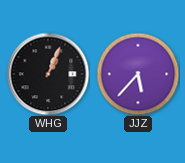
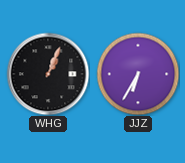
JJZ: 5:37 -> 6:35 (138, 74)
